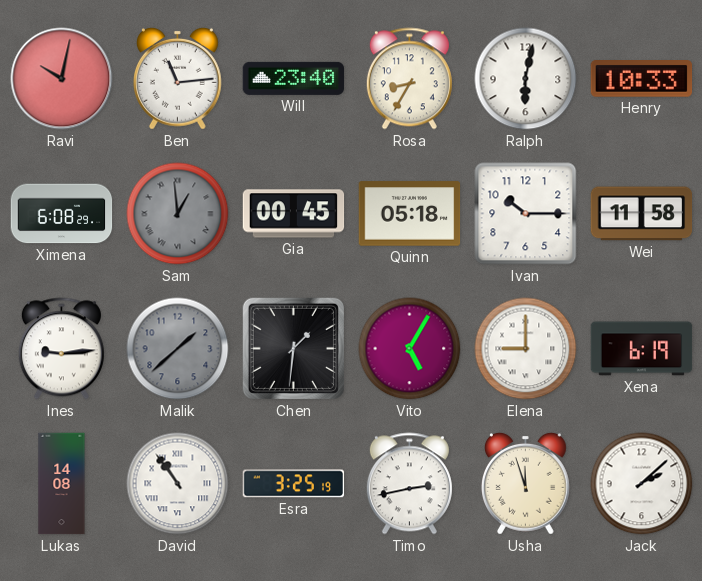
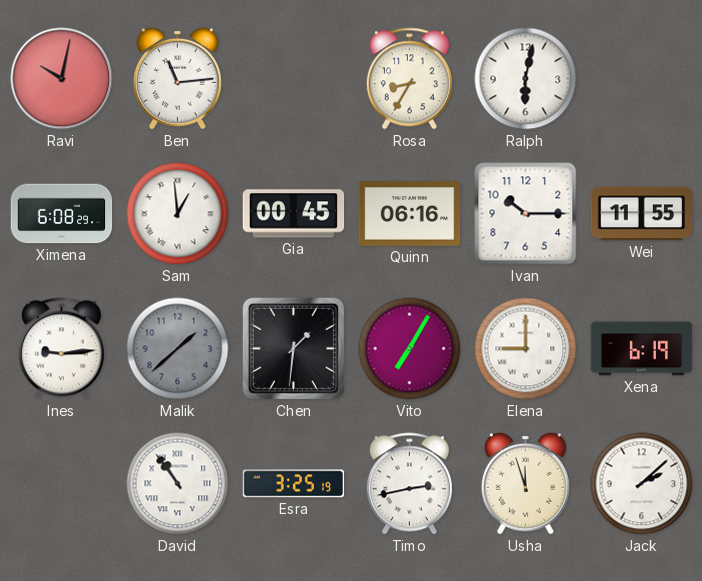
Will: 23:40 -> none (294, 78)
Henry: 10:33 -> none (642, 79)
Sam dial: grey -> white (178, 214)
Quinn: 05:18 -> 06:16 (410, 214)
Wei: 11:58 -> 11:55 (642, 214)
Vito: 5:05 -> 7:05 (410, 349)
Lukas: 14:08 -> none (62, 484)
